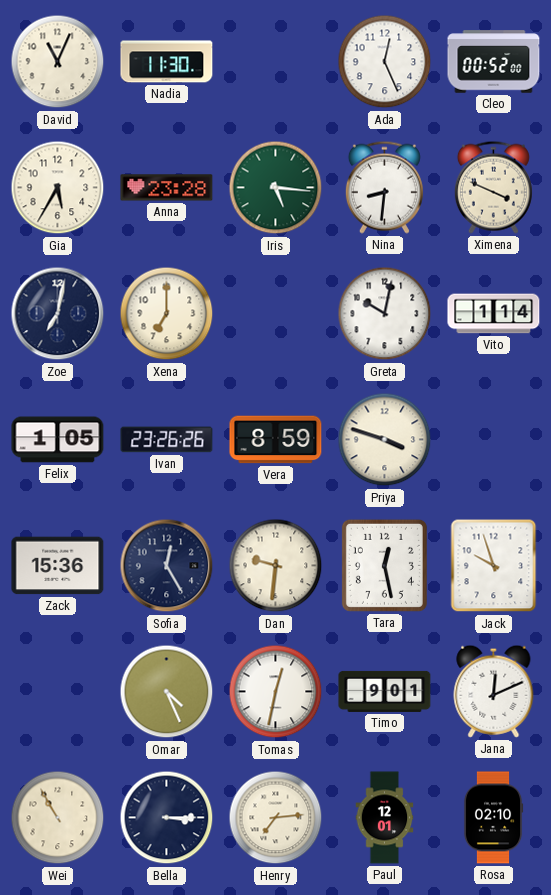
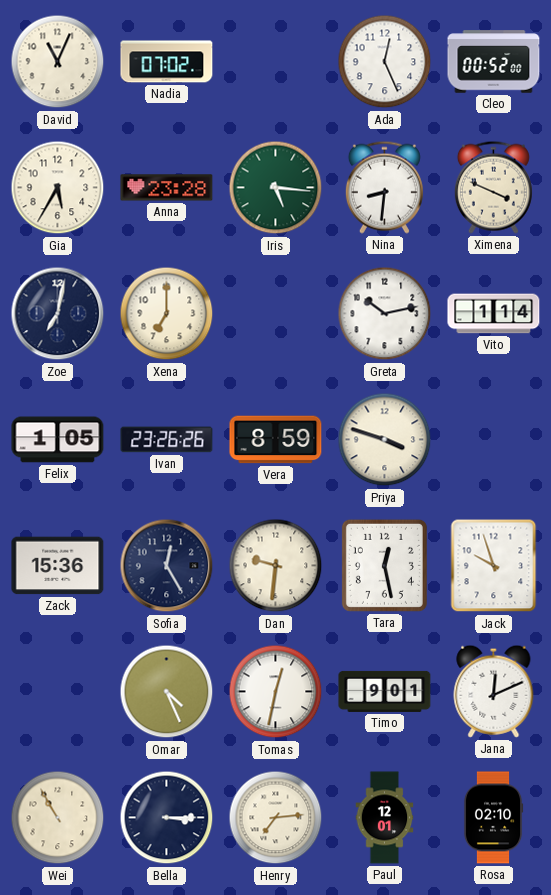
Nadia: 11:30 -> 07:02 (167, 62)
Greta: 10:02 -> 10:13 (385, 314)
